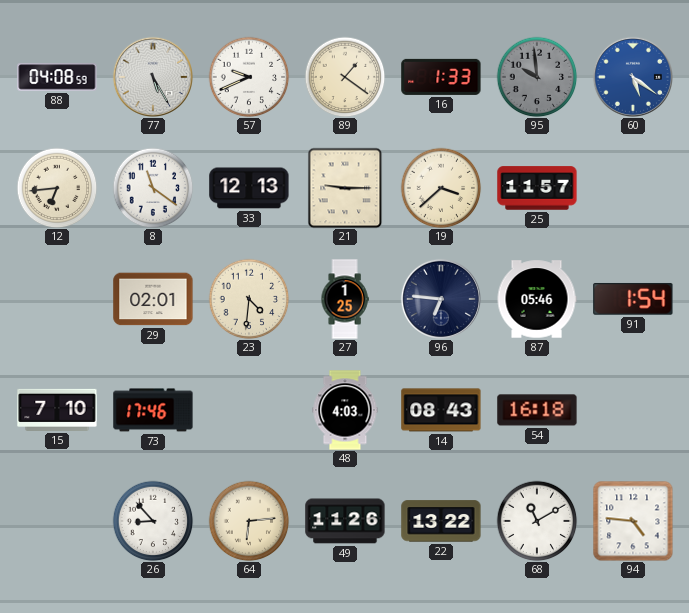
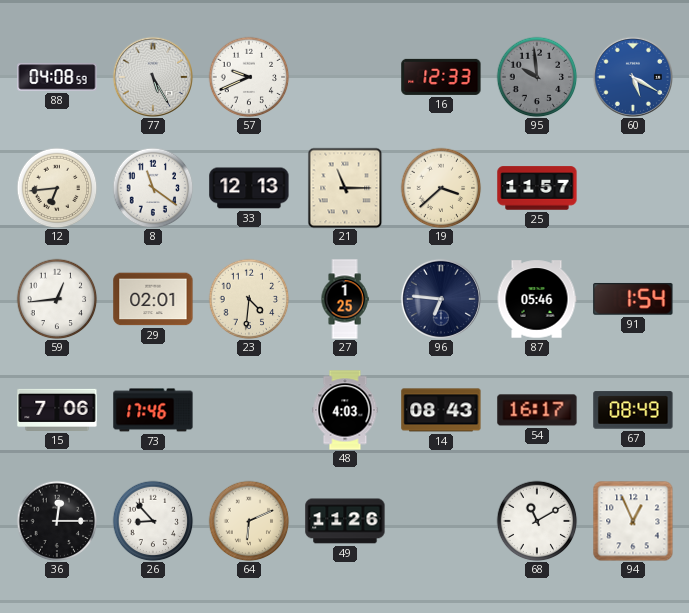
89: 1:21 -> none (345, 77)
16: 1:33 -> 12:33 (441, 77)
60: 5:21 -> 5:20 (633, 77)
21: 9:15 -> 11:15 (345, 188)
59: none -> 12:44 (57, 299)
15: 7:10 -> 7:06 (57, 410)
54: 16:18 -> 16:17 (537, 410)
67: none -> 08:49 (633, 410)
36: none -> 12:15 (57, 521)
64: 6:14 -> 6:11 (249, 521)
22: 13:22 -> none (441, 521)
94: 4:46 -> 12:56 (633, 521)
